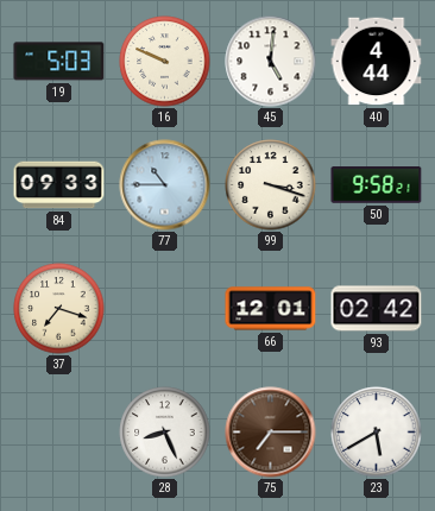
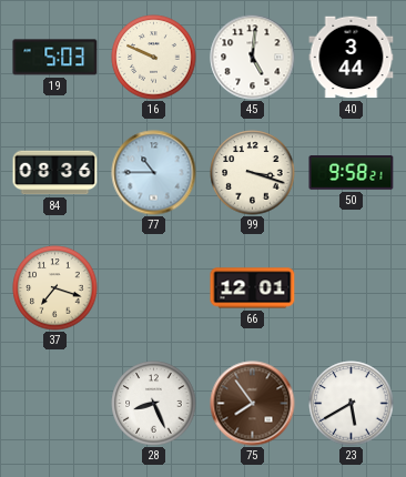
40: 4:44 -> 3:44 (352, 58)
84: 09:33 -> 08:36 (55, 173)
93: 02:42 -> none (377, 309)
75: 7:15 -> 7:54 (253, 404)
